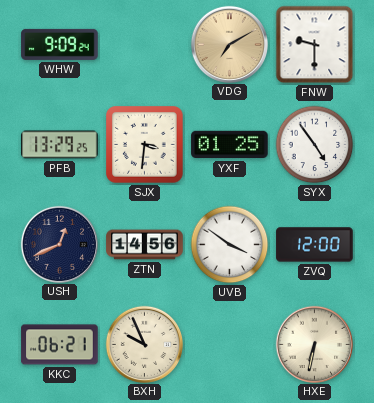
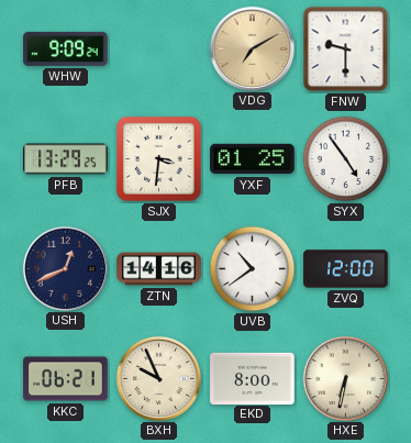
ZTN: 14:56 -> 14:16 (159, 269)
UVB: 3:51 -> 10:39 (253, 269)
EKD: none -> 8:00 (253, 378)
